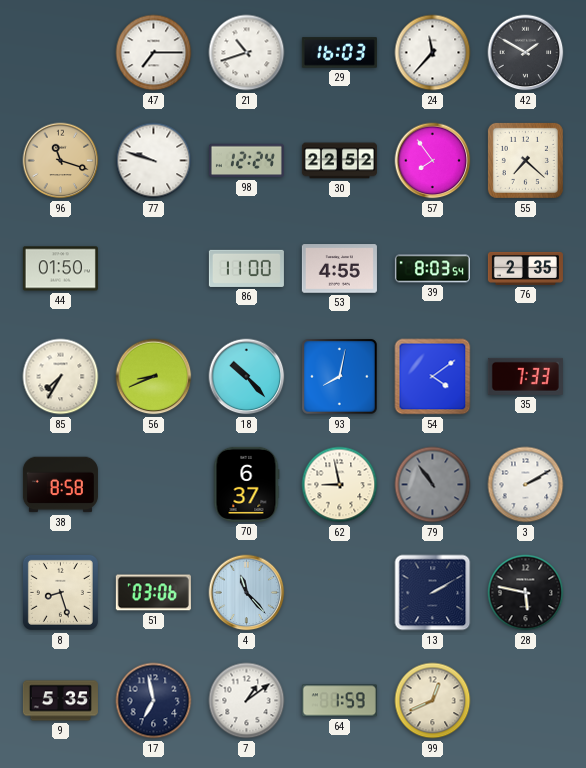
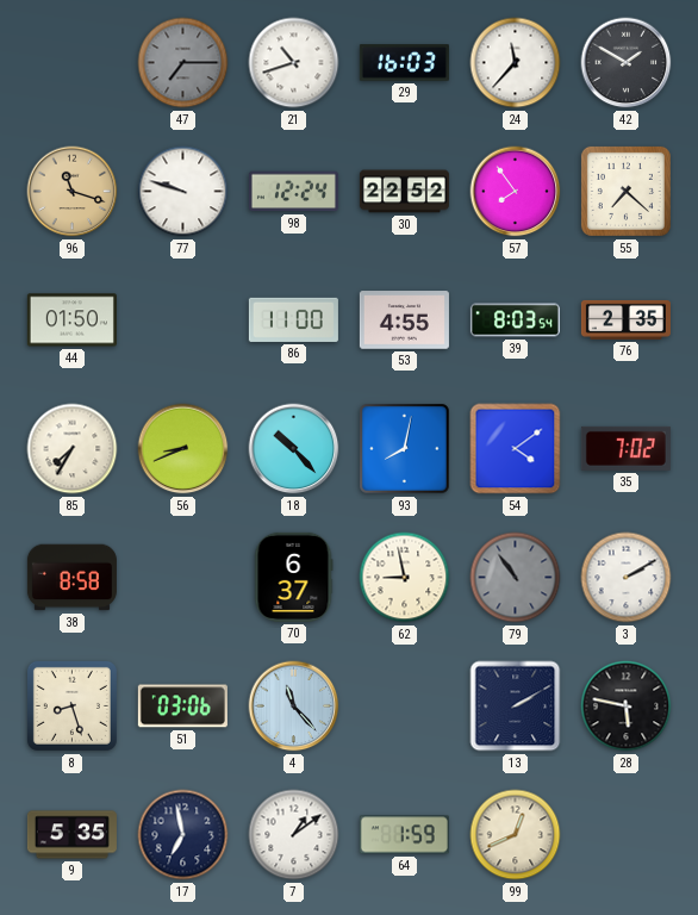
47 dial: white -> grey (183, 63)
35: 7:33 -> 7:02 (625, 448)
